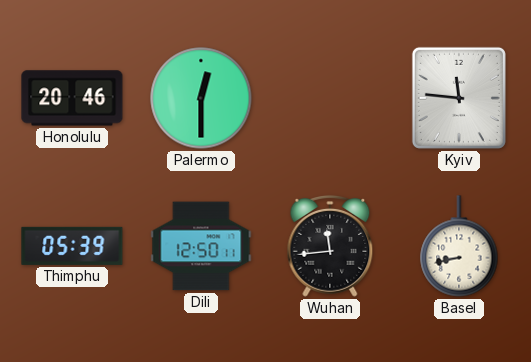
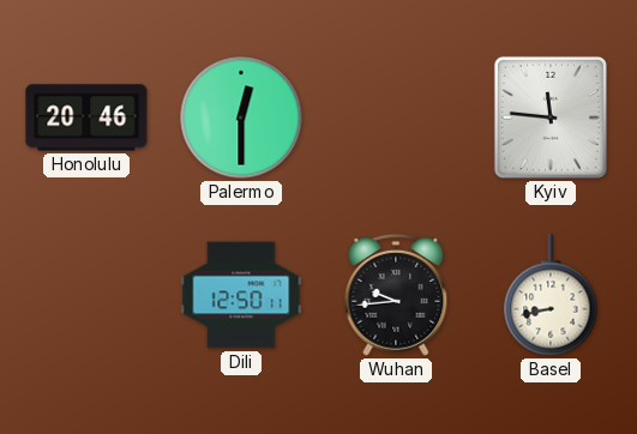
Thimphu: 05:39 -> none (72, 246)
Wuhan: 11:44 -> 9:44 (396, 295)
